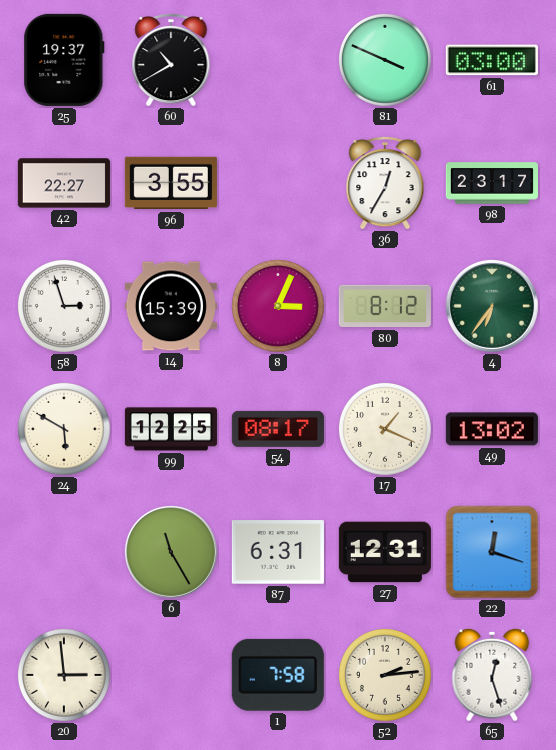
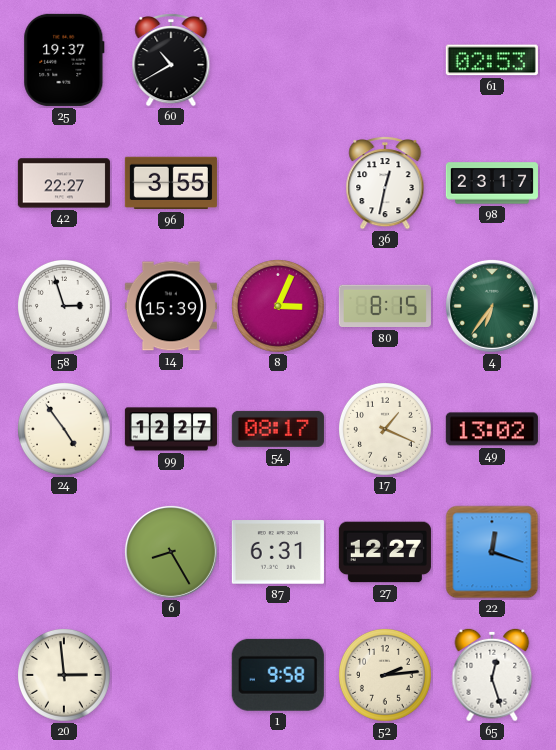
81: 3:49 -> none (386, 61)
61: 03:00 -> 02:53 (492, 60)
36: 12:35 -> 12:32 (385, 183)
80: 8:12 -> 8:15 (385, 306)
24: 5:50 -> 4:54 (65, 430)
99: 12:25 -> 12:27 (171, 429)
6: 11:25 -> 8:25 (171, 552)
27: 12:31 -> 12:27 (385, 552)
1: 7:58 -> 9:58 (278, 675)
